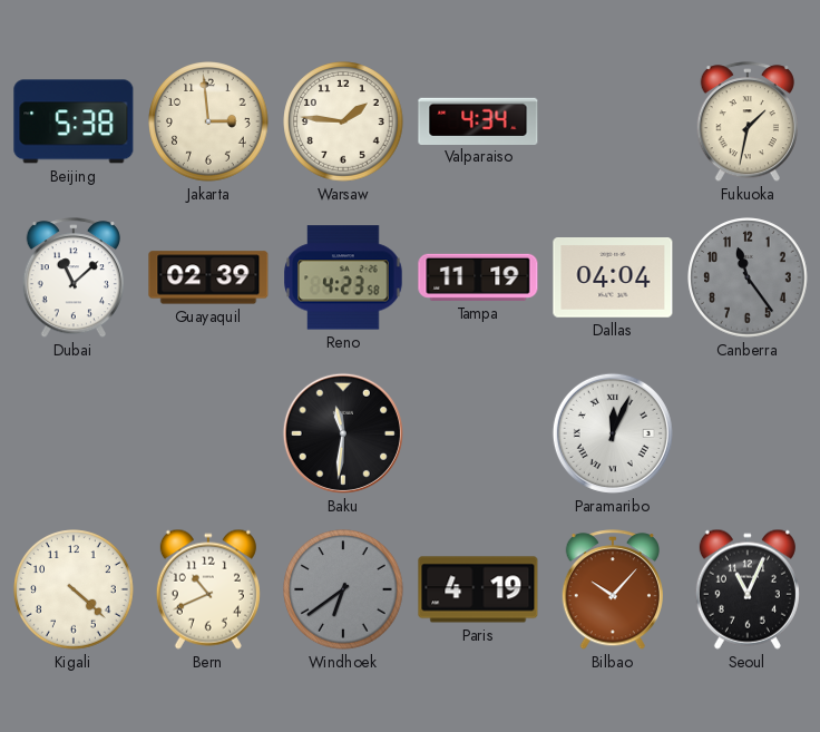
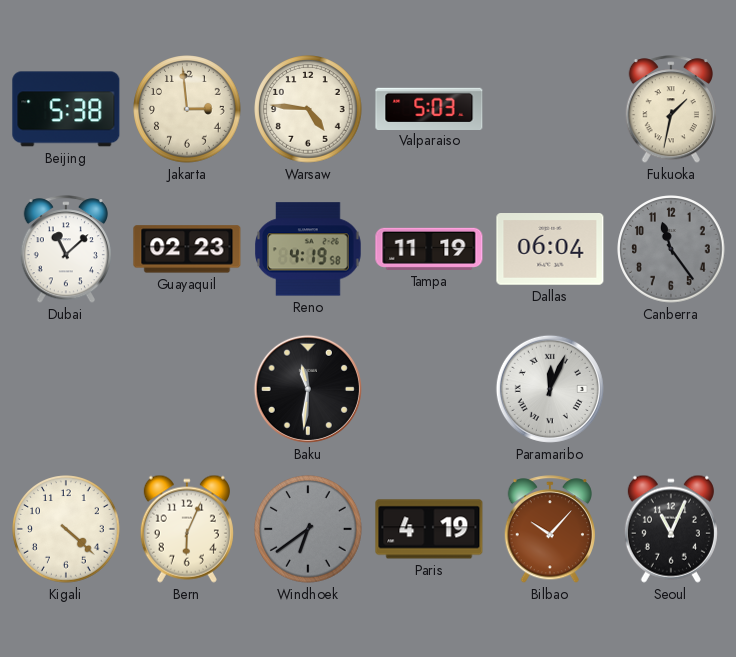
Warsaw: 1:46 -> 4:46 (308, 109)
Valparaiso: 4:34 -> 5:03 (429, 108)
Guayaquil: 02:39 -> 02:23 (187, 249)
Reno: 4:23 -> 4:19 (308, 249)
Dallas: 04:04 -> 06:04 (550, 250)
Bern: 10:41 -> 6:04 (187, 529)
